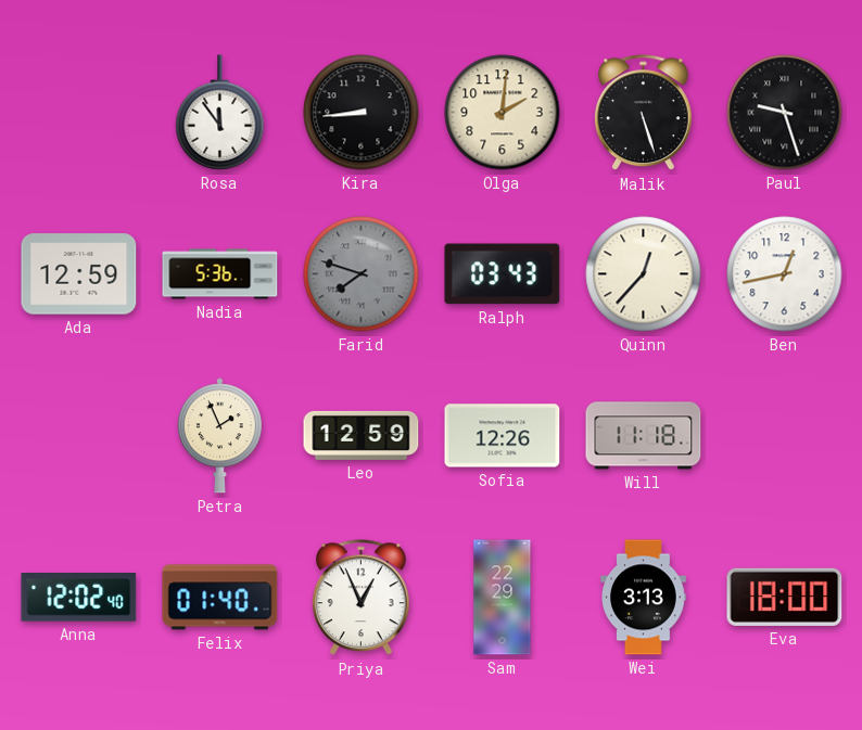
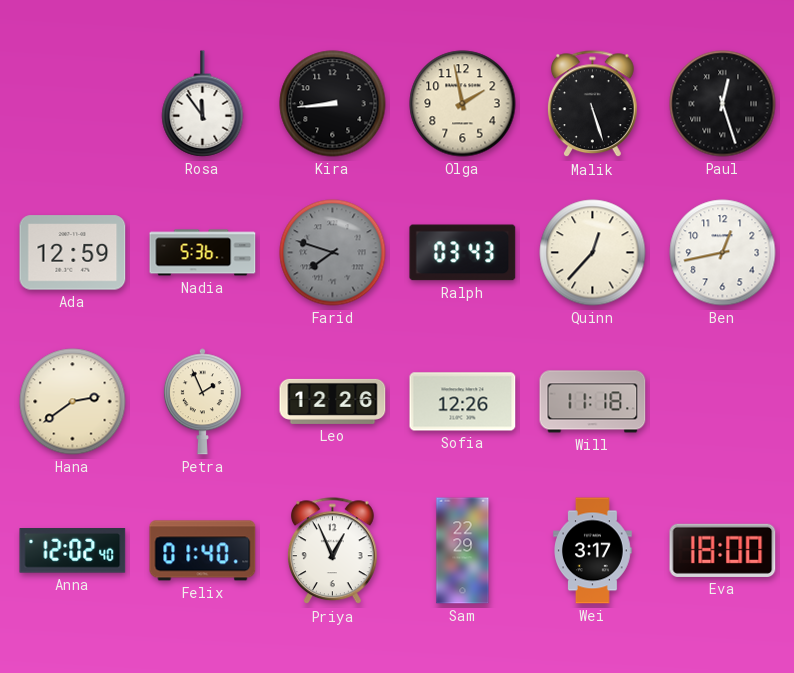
Olga: 2:01 -> 1:58 (463, 104)
Paul: 9:27 -> 12:27 (723, 104)
Hana: none -> 2:39 (73, 402)
Leo: 12:59 -> 12:26 (333, 401)
Wei: 3:13 -> 3:17 (593, 551)
